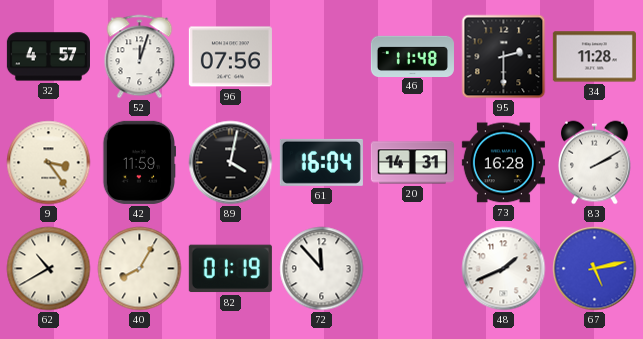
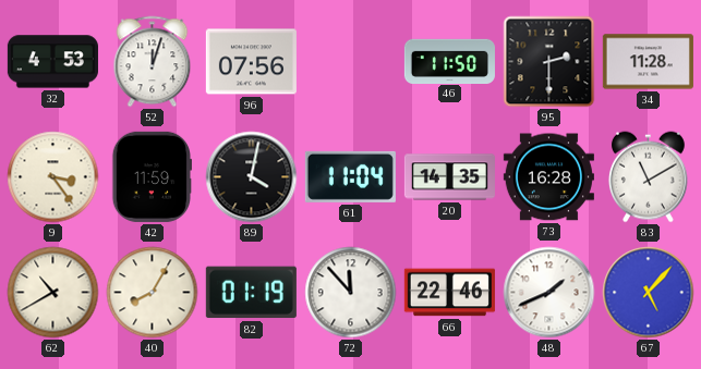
32: 4:57 -> 4:53 (52, 62)
46: 11:48 -> 11:50 (449, 61)
61: 16:04 -> 11:04 (350, 176)
20: 14:31 -> 14:35 (449, 177)
83: 2:10 -> 11:10 (648, 177)
66: none -> 22:46 (449, 293)
67: 5:13 -> 5:07 (649, 293)
